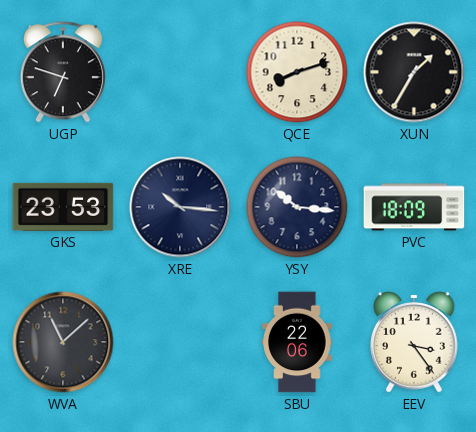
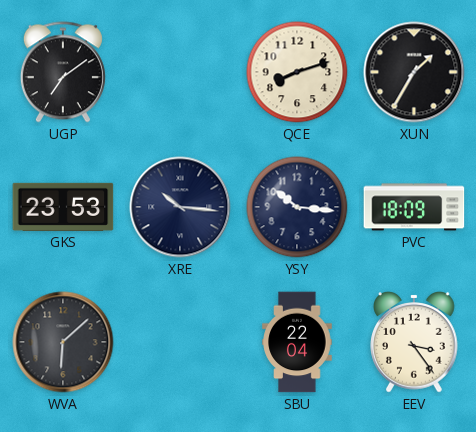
UGP: 6:48 -> 7:09 (63, 72)
WVA: 11:08 -> 6:08 (63, 342)
SBU: 22:06 -> 22:04 (297, 342)
